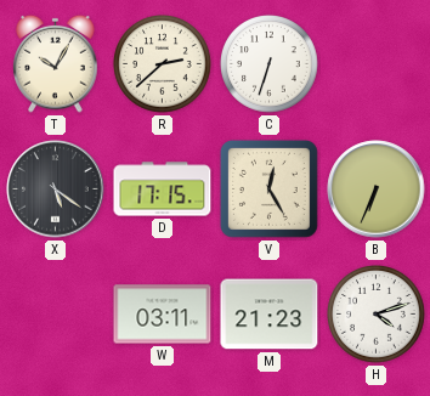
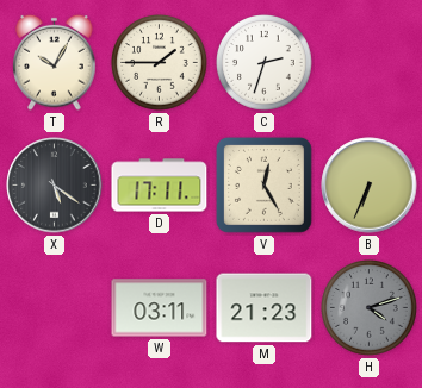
R: 2:38 -> 1:45 (160, 63)
C: 6:33 -> 2:33 (265, 63)
D: 17:15 -> 17:11 (160, 186)
H dial: white -> grey (370, 308)
